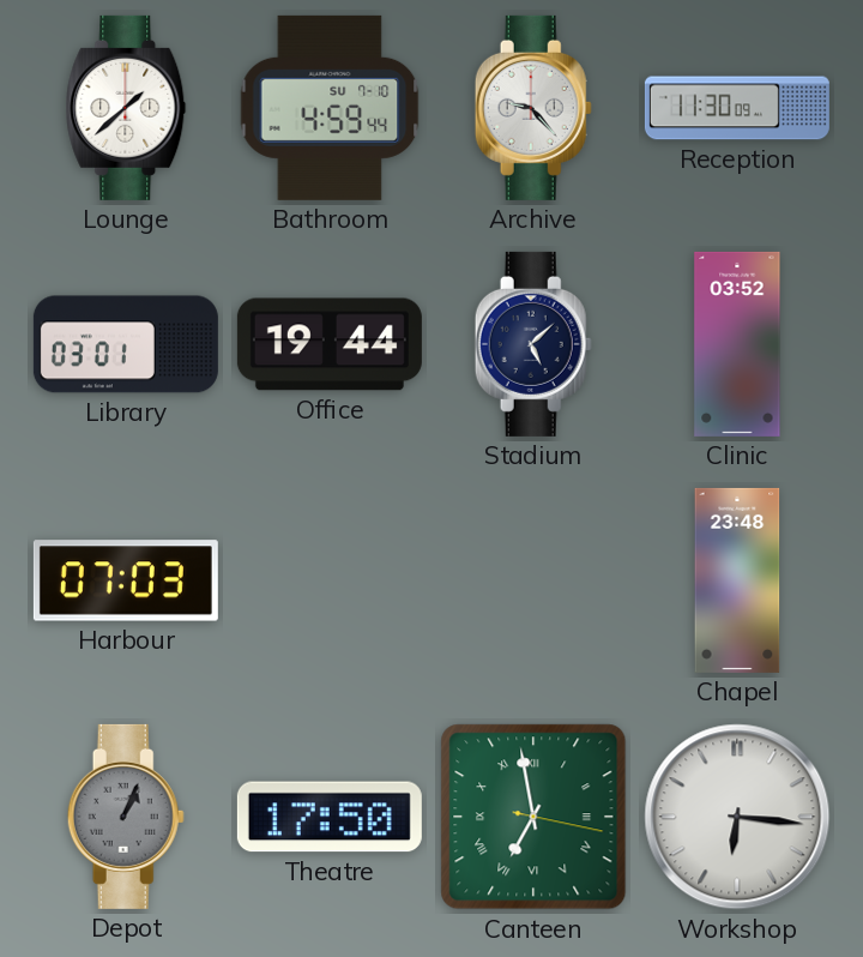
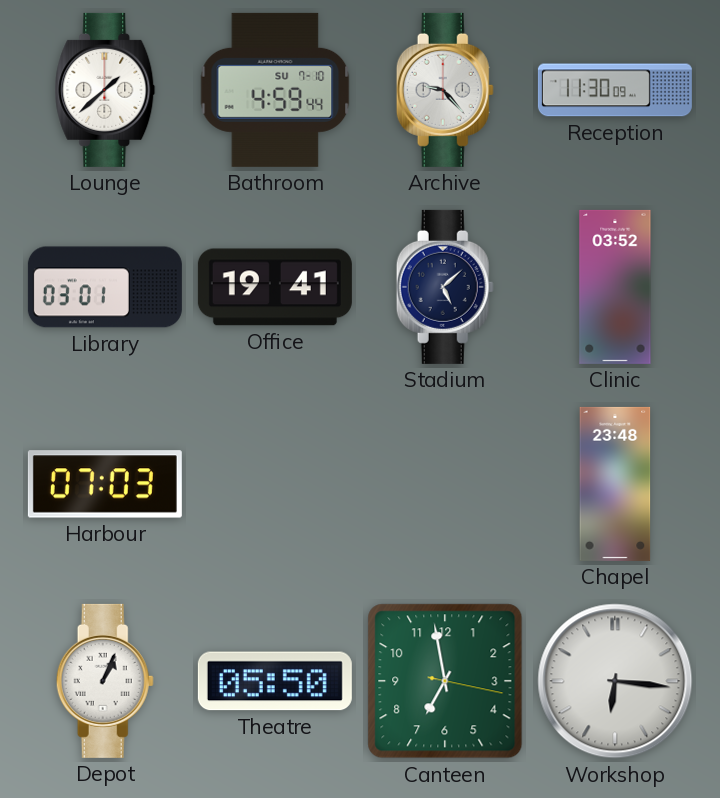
Office: 19:44 -> 19:41 (275, 287)
Depot dial: grey -> white (105, 681)
Theatre: 17:50 -> 05:50 (275, 681)
Canteen numerals: Roman -> Arabic (445, 681)
